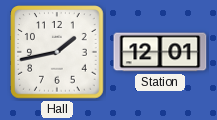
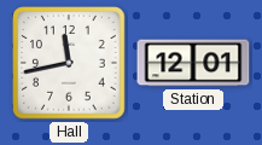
Hall: 1:43 -> 11:43 (69, 63)
